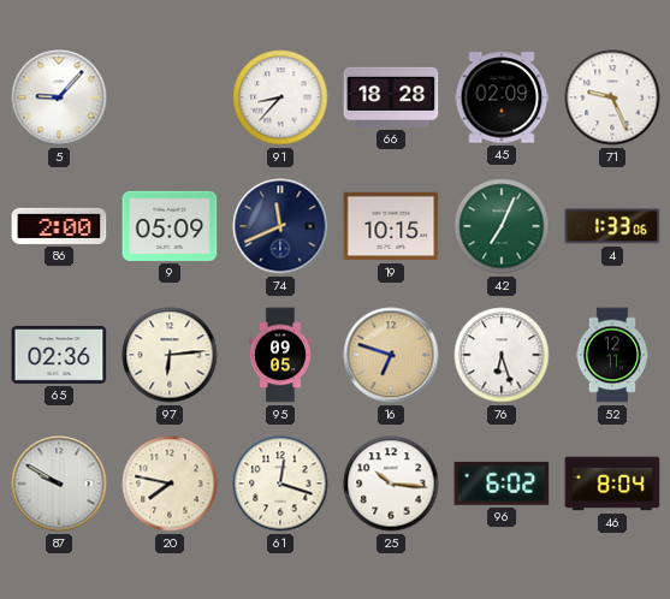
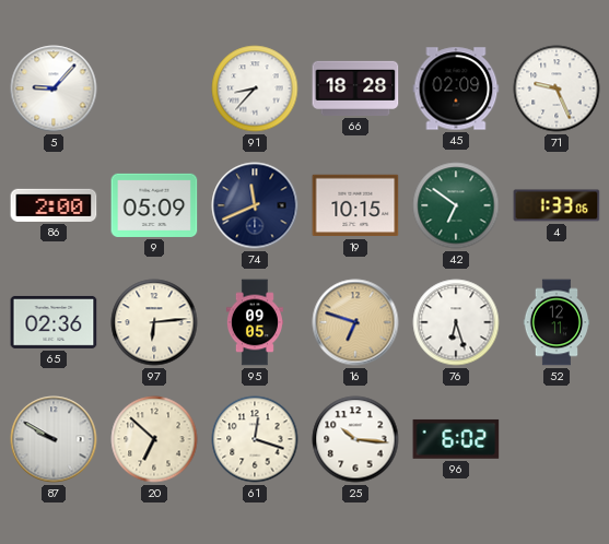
42: 7:04 -> 6:51 (456, 205)
20: 7:47 -> 6:52 (154, 439)
46: 8:04 -> none (612, 484)
